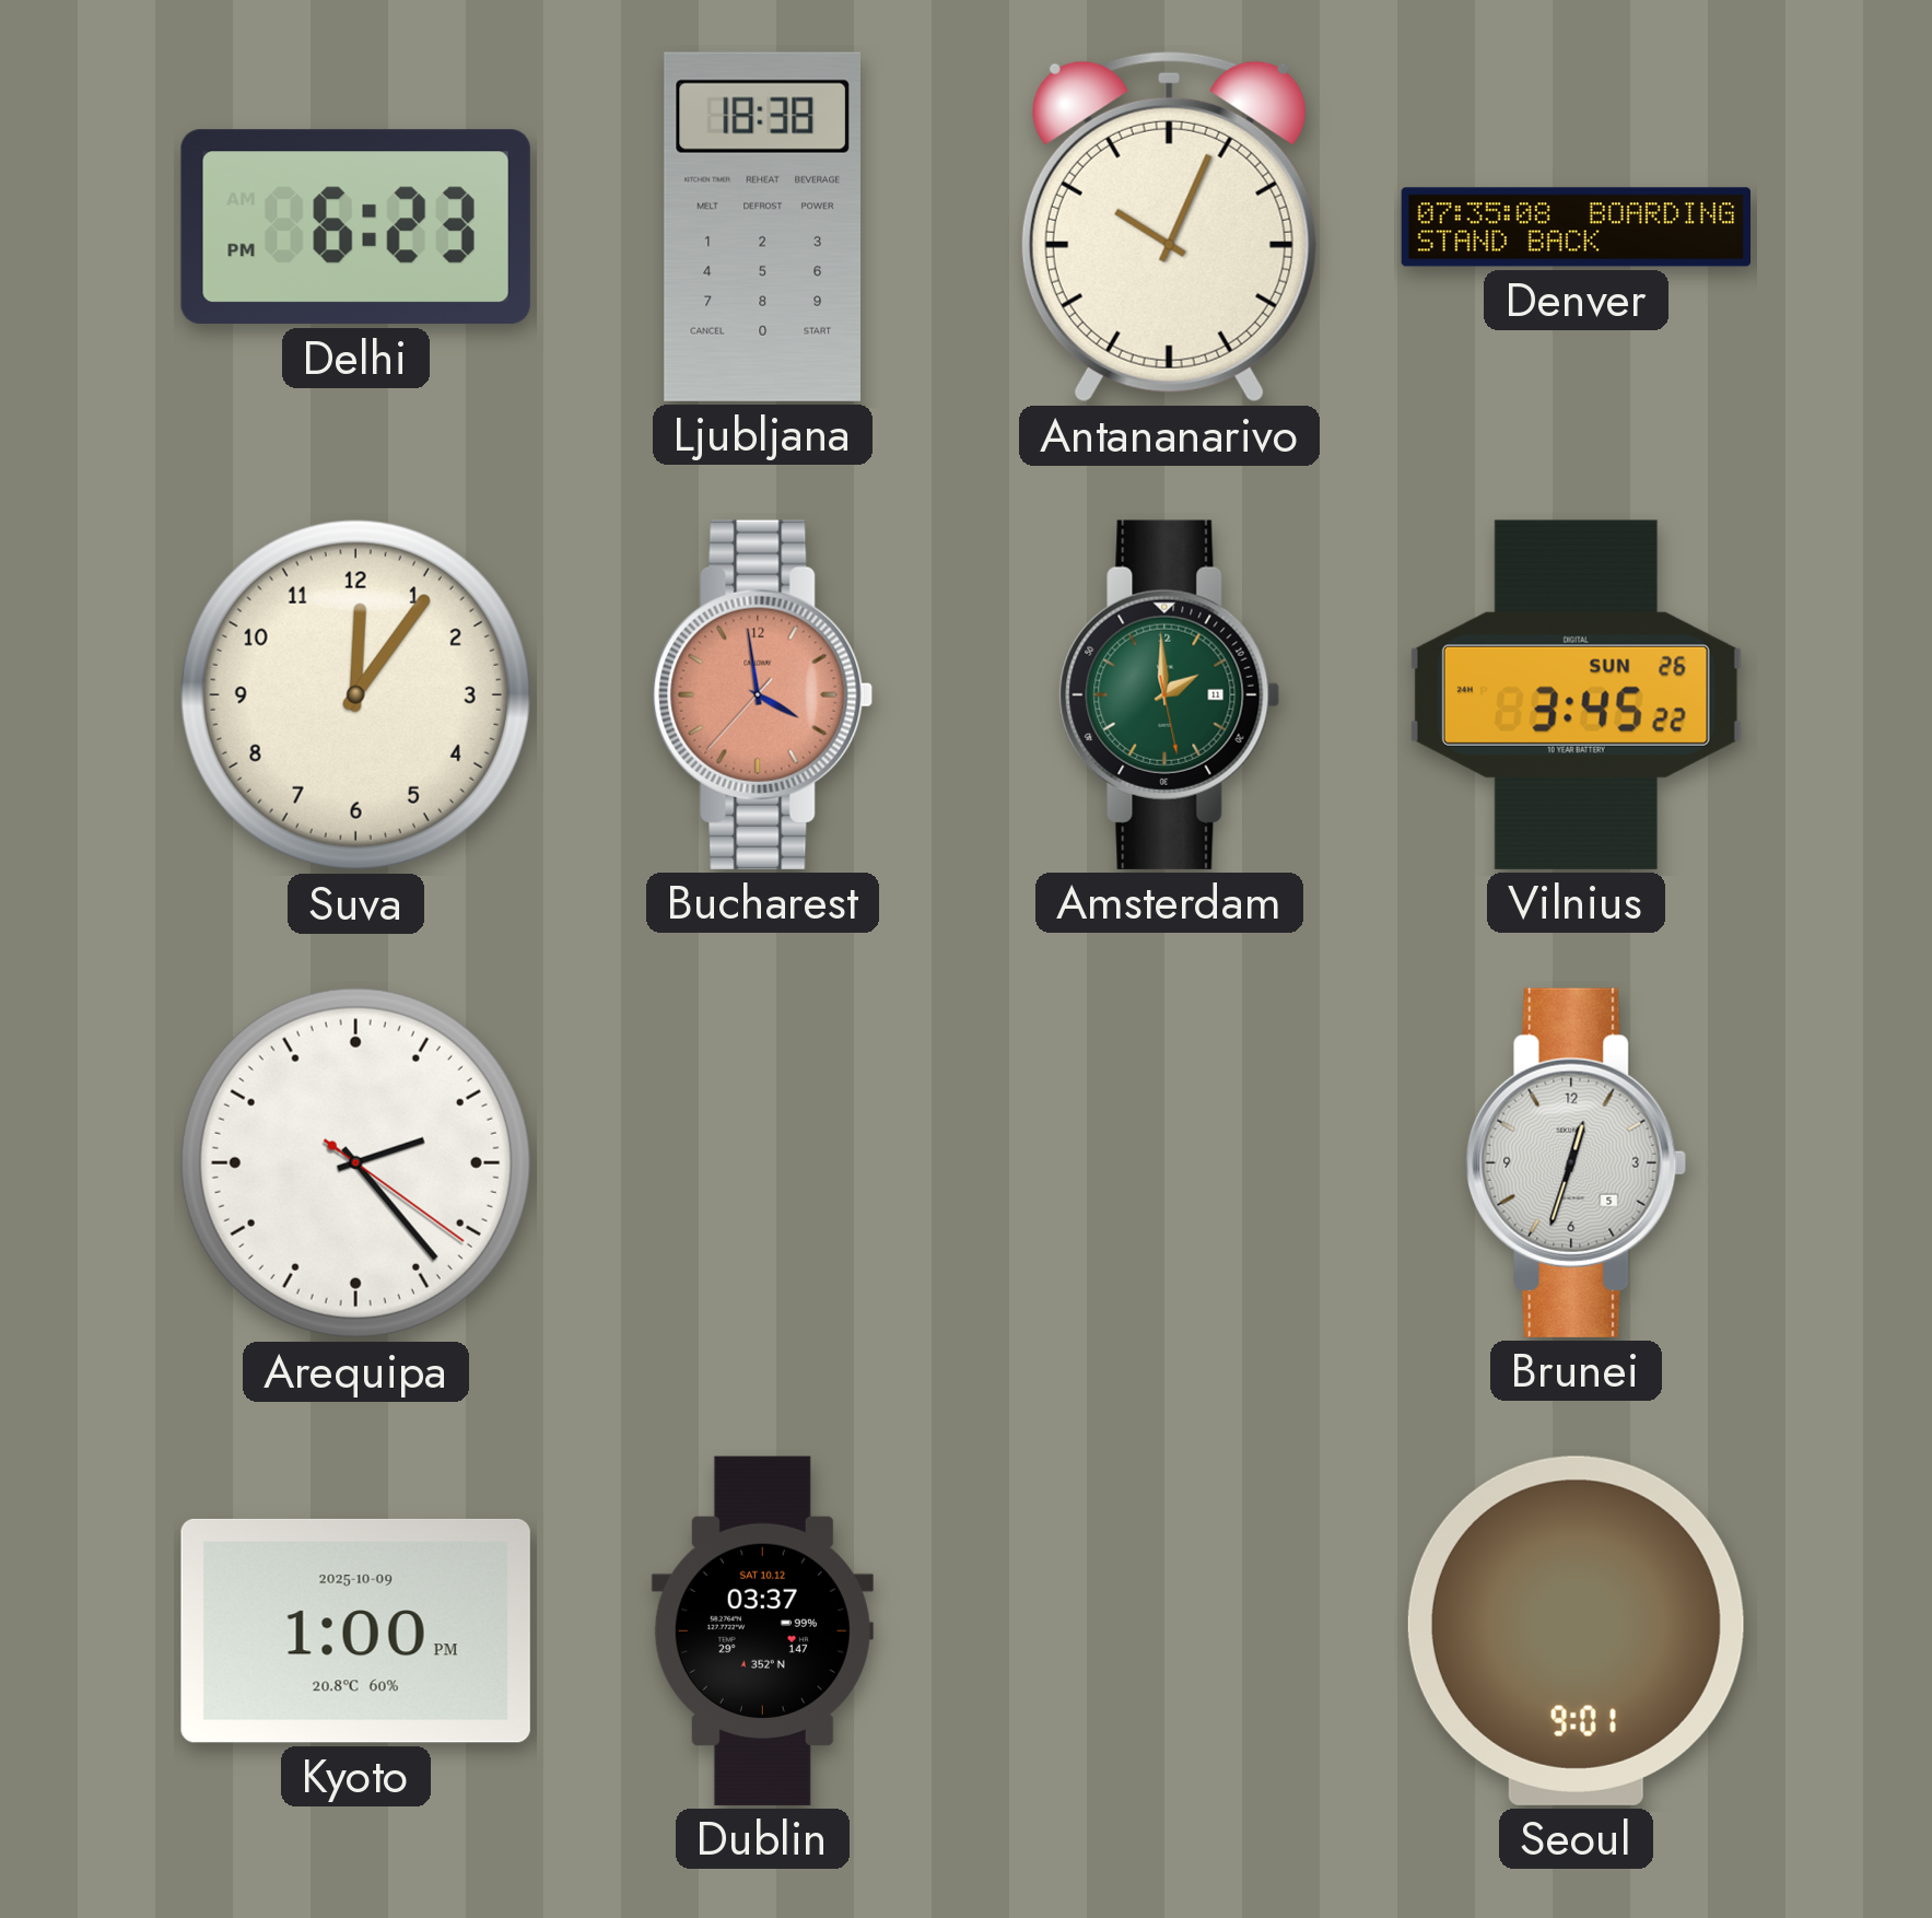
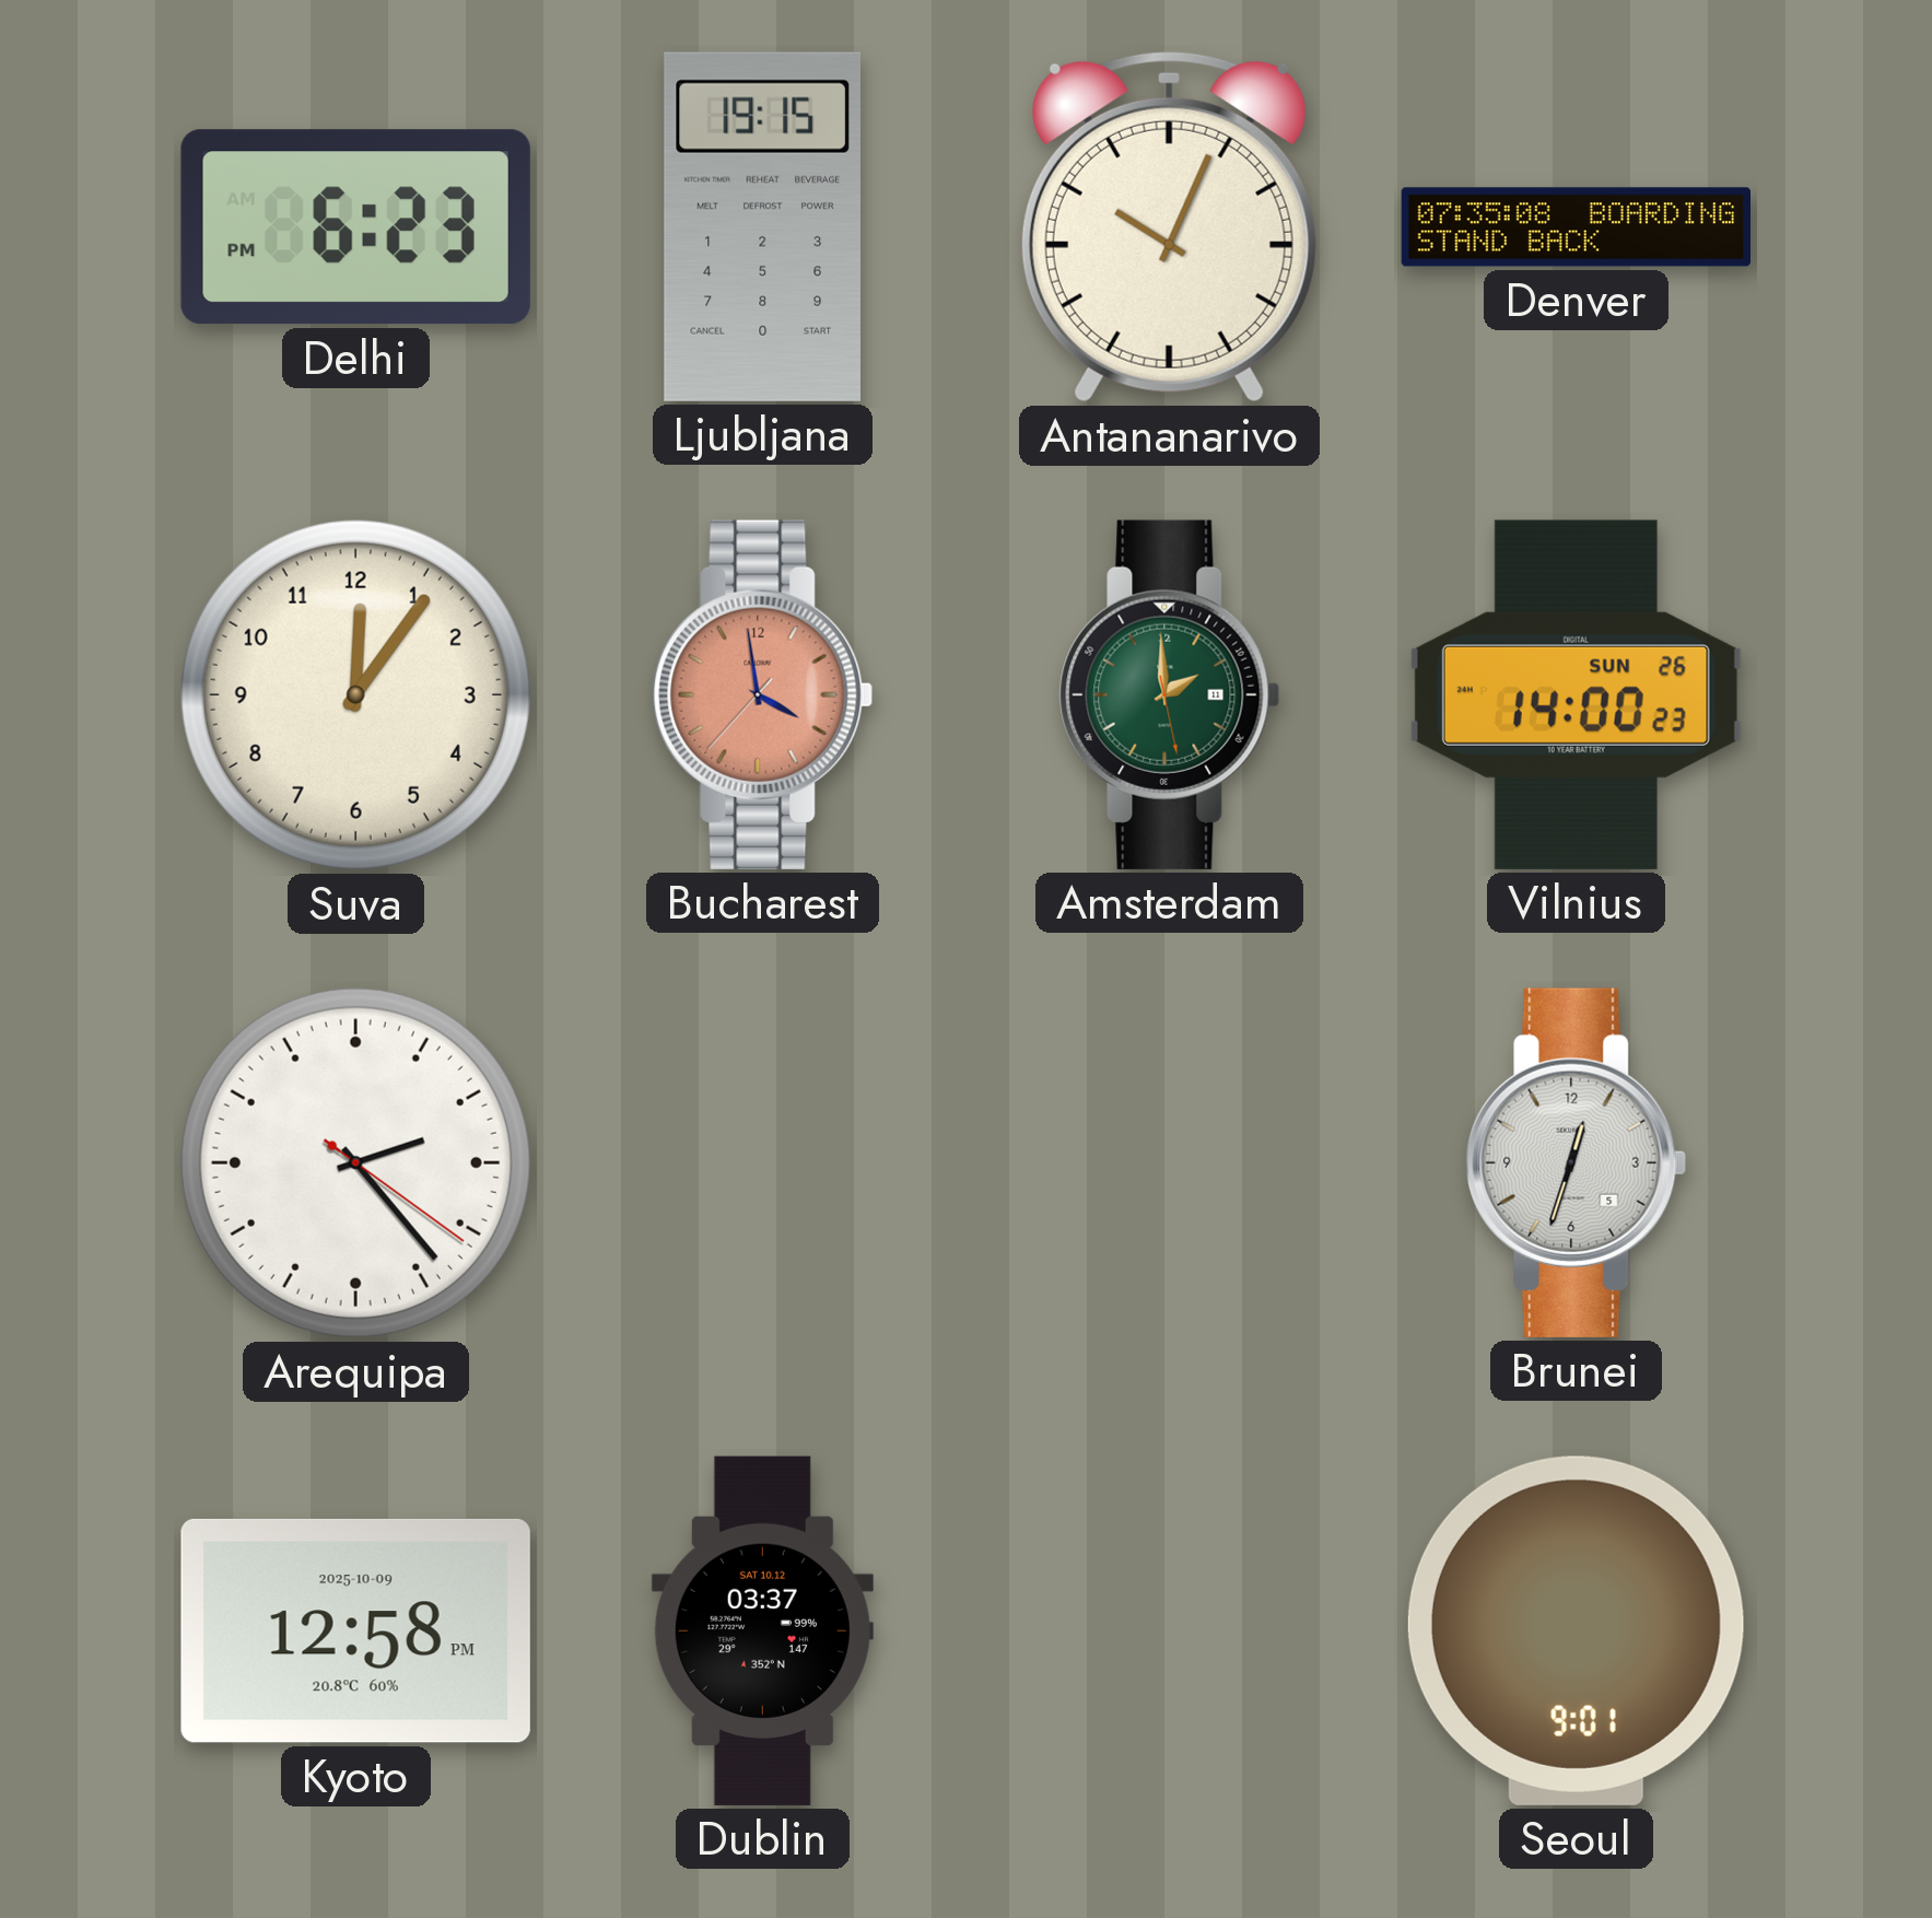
Ljubljana: 18:38 -> 19:15 (762, 226)
Vilnius: 3:45 -> 14:00 (1576, 694)
Kyoto: 1:00 -> 12:58 (355, 1630)
